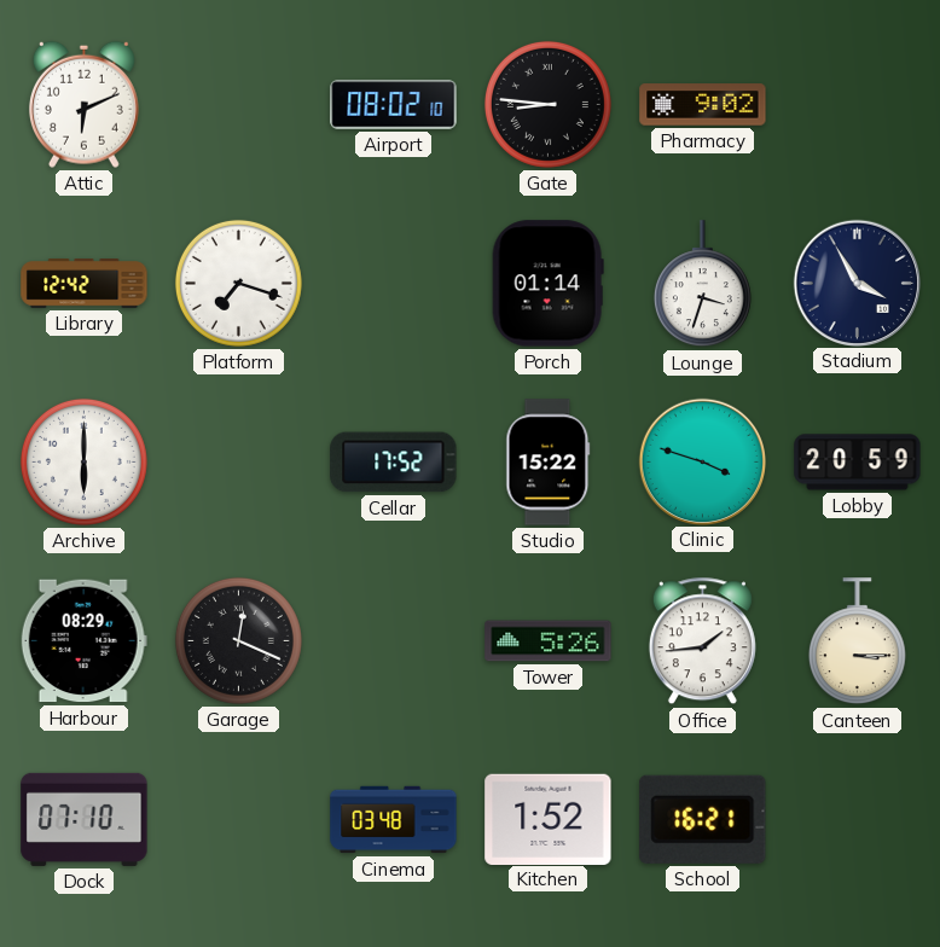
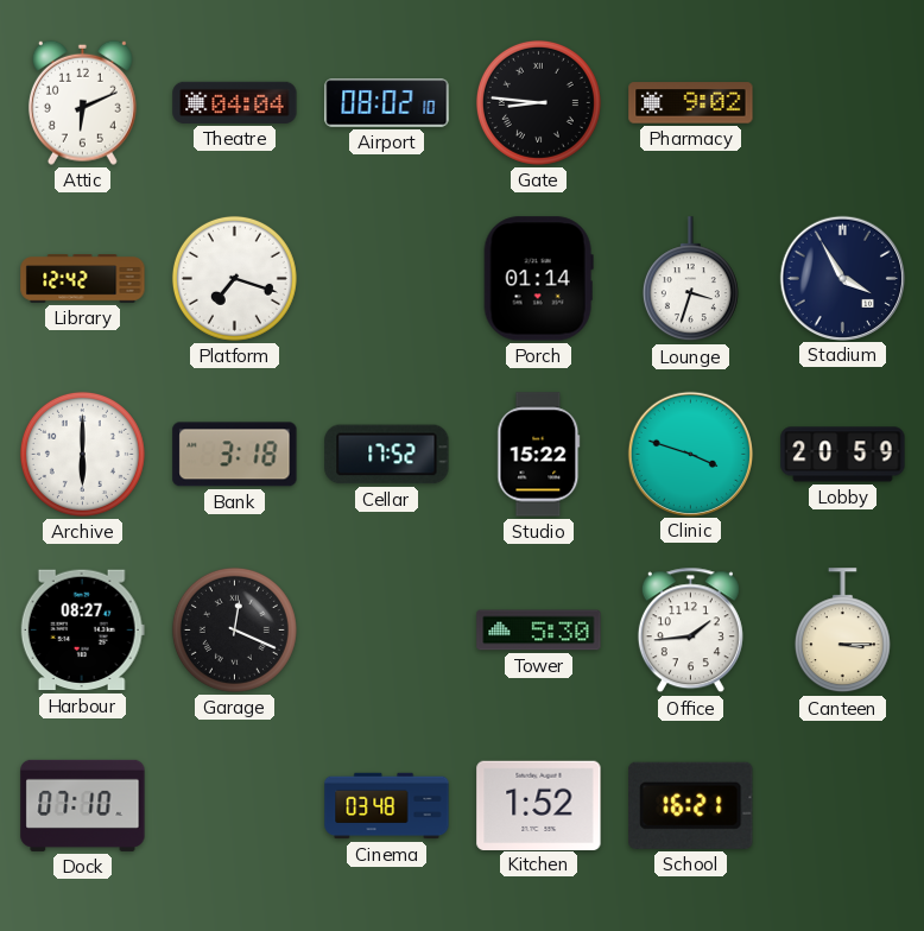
Theatre: none -> 04:04 (235, 102)
Bank: none -> 3:18 (235, 455)
Harbour: 08:29 -> 08:27 (82, 631)
Tower: 5:26 -> 5:30 (539, 631)
